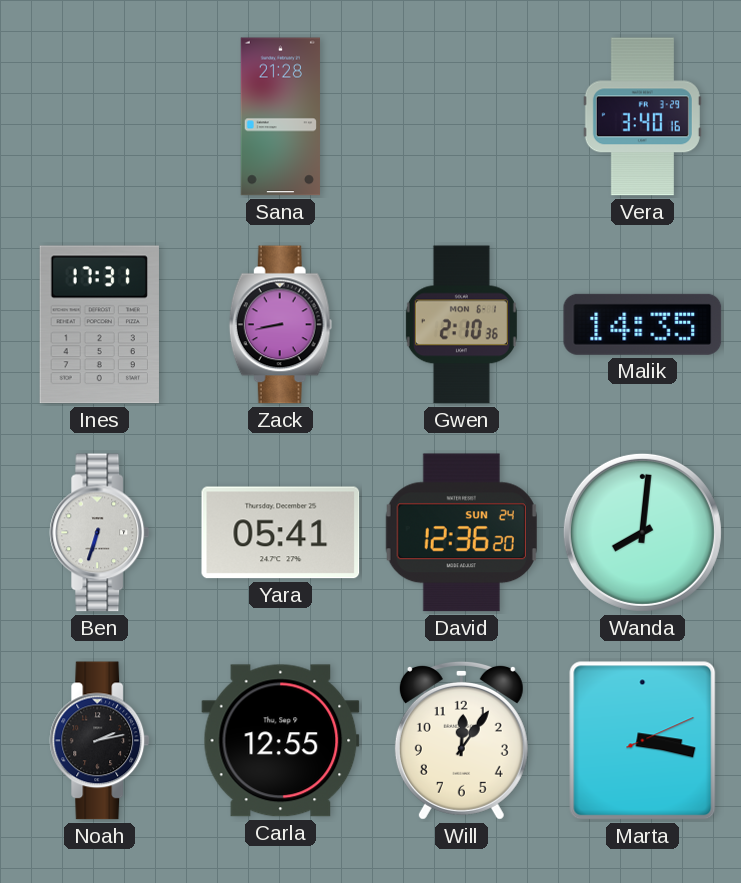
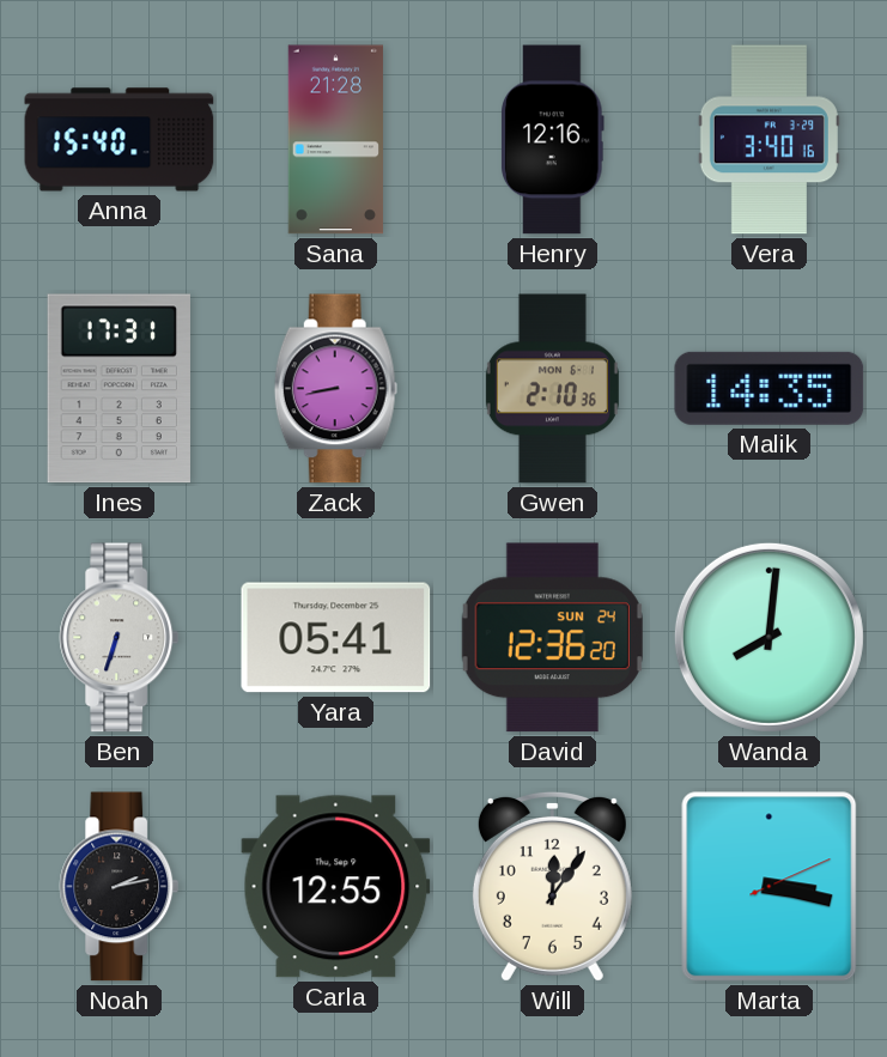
Anna: none -> 15:40 (120, 140)
Henry: none -> 12:16 (553, 140)
